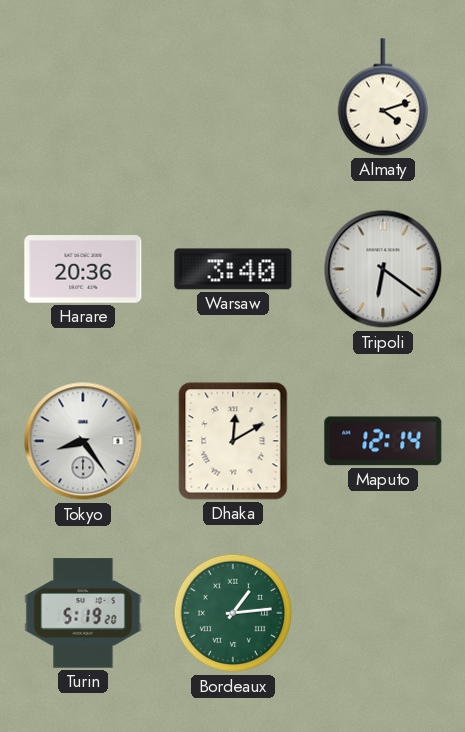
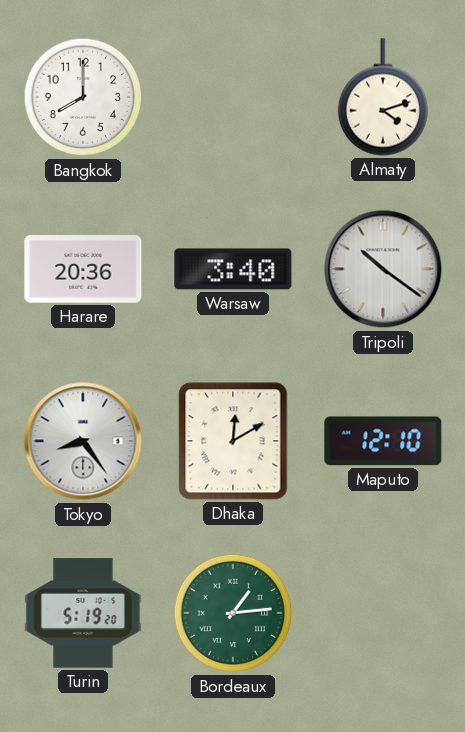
Bangkok: none -> 8:00 (83, 97)
Tripoli: 6:21 -> 10:21 (383, 269)
Maputo: 12:14 -> 12:10 (383, 441)
